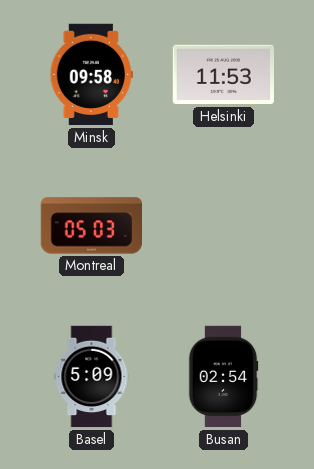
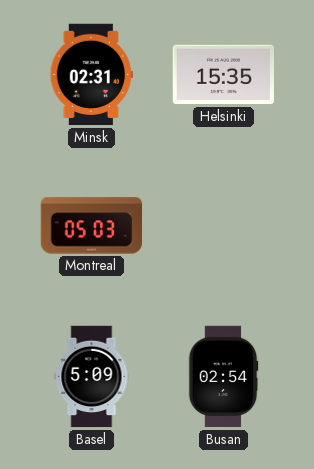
Minsk: 09:58 -> 02:31 (91, 75)
Helsinki: 11:53 -> 15:35 (223, 75)
